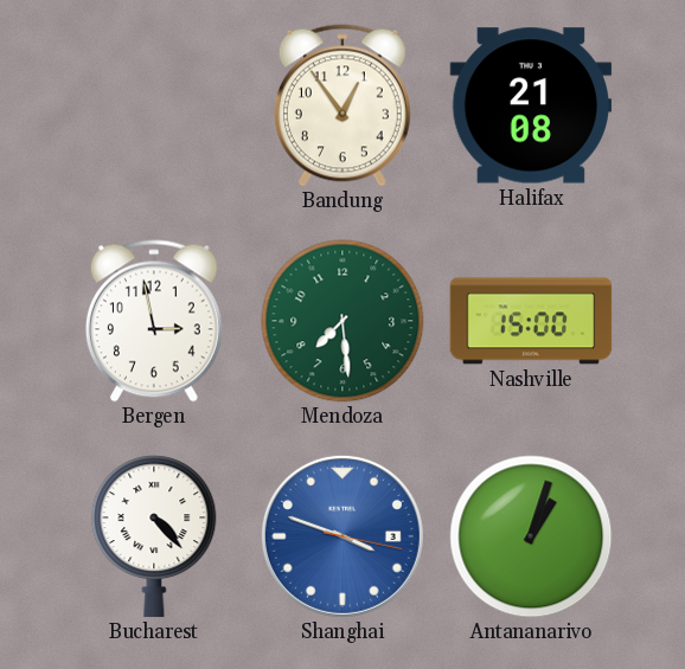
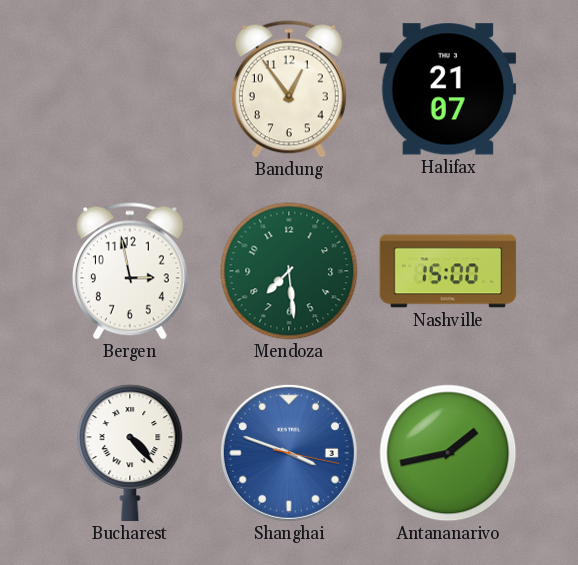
Halifax: 21:08 -> 21:07 (448, 89)
Antananarivo: 1:03 -> 1:43 (448, 453)
